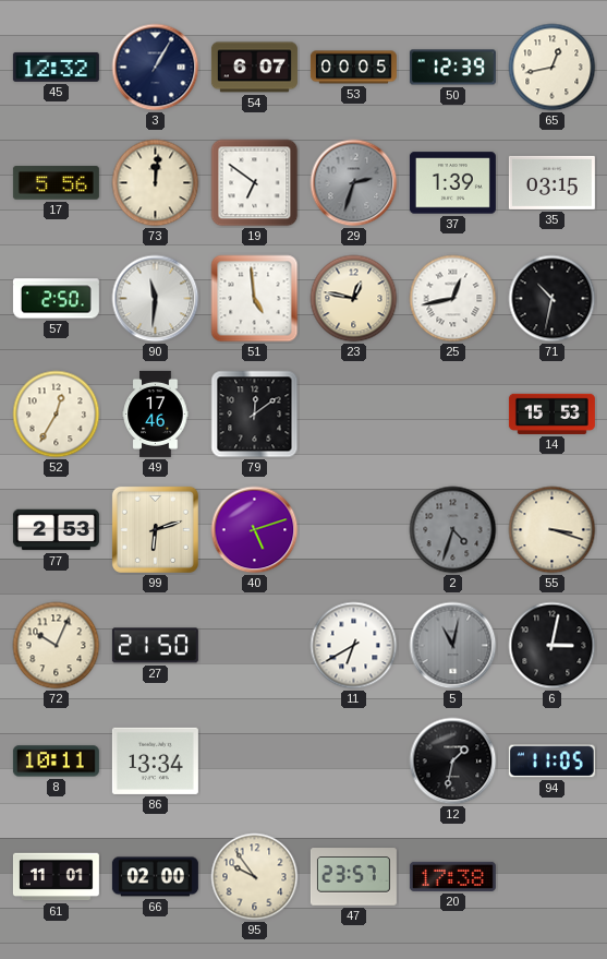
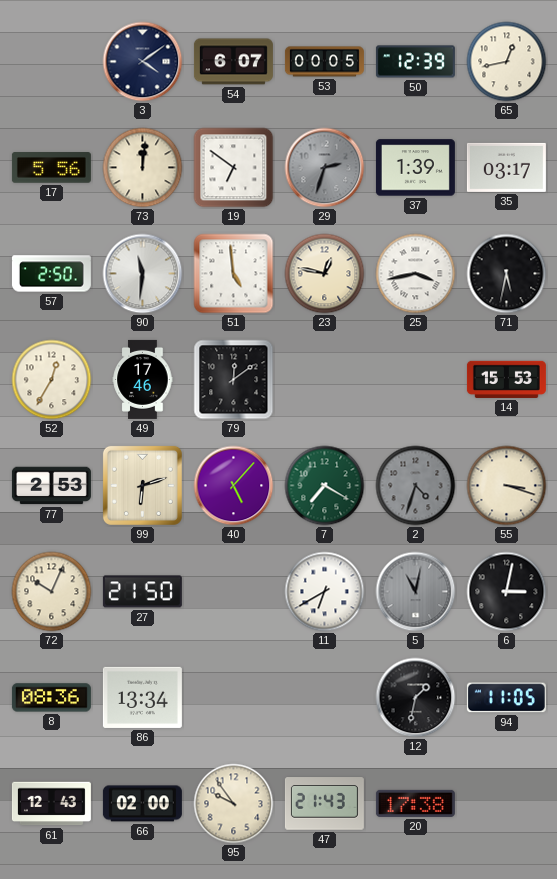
45: 12:32 -> none (56, 68)
3: 1:05 -> 4:09 (143, 62)
35: 03:15 -> 03:17 (506, 167)
25: 12:43 -> 3:43 (416, 274)
71: 10:32 -> 5:32 (507, 274)
40: 5:12 -> 5:07 (234, 486)
7: none -> 7:20 (325, 486)
8: 10:11 -> 08:36 (51, 698)
61: 11:01 -> 12:43 (51, 804)
47: 23:57 -> 21:43 (324, 804)
